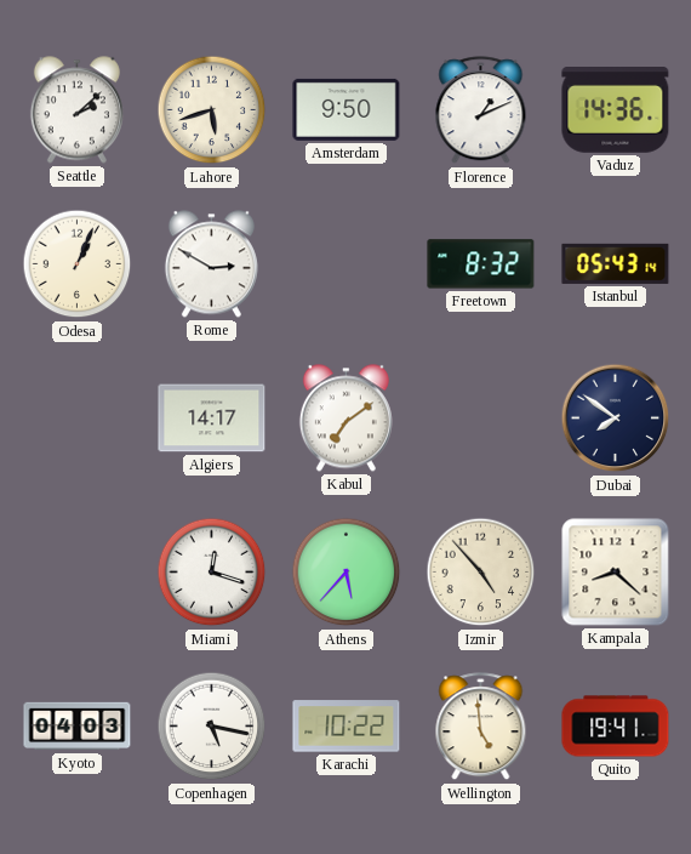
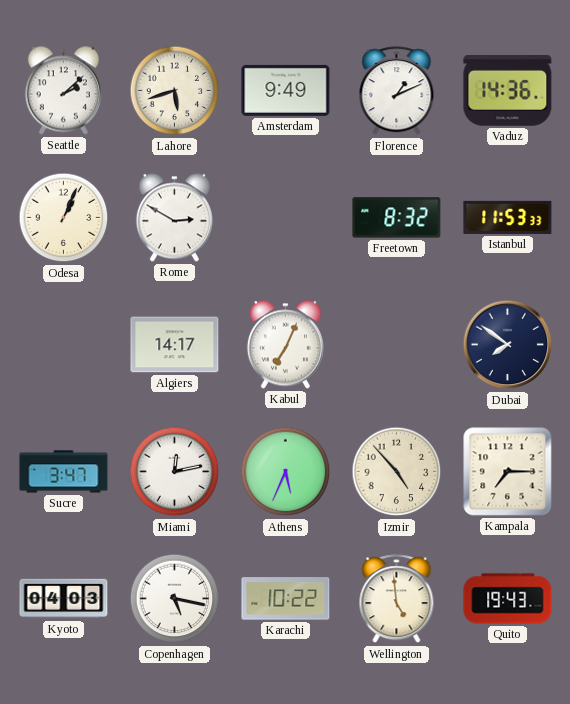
Amsterdam: 9:50 -> 9:49 (286, 90)
Istanbul: 05:43 -> 11:53 (508, 217)
Kabul: 7:09 -> 7:04 (285, 345)
Sucre: none -> 3:47 (64, 472)
Miami: 12:18 -> 12:13 (175, 472)
Athens: 5:37 -> 5:34 (286, 472)
Kampala: 8:22 -> 7:15 (508, 472)
Quito: 19:41 -> 19:43 (508, 599)
